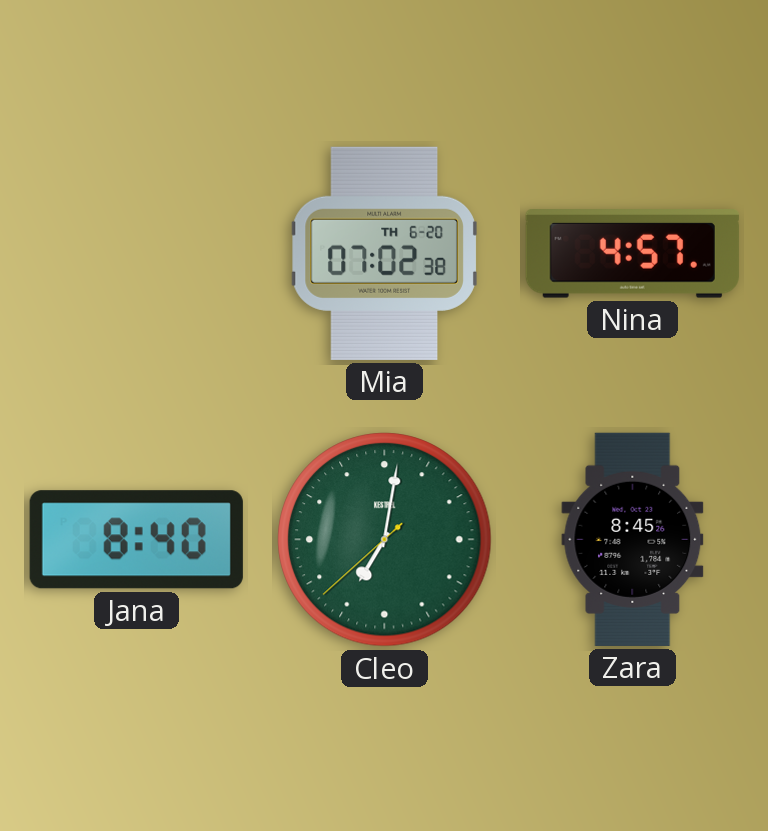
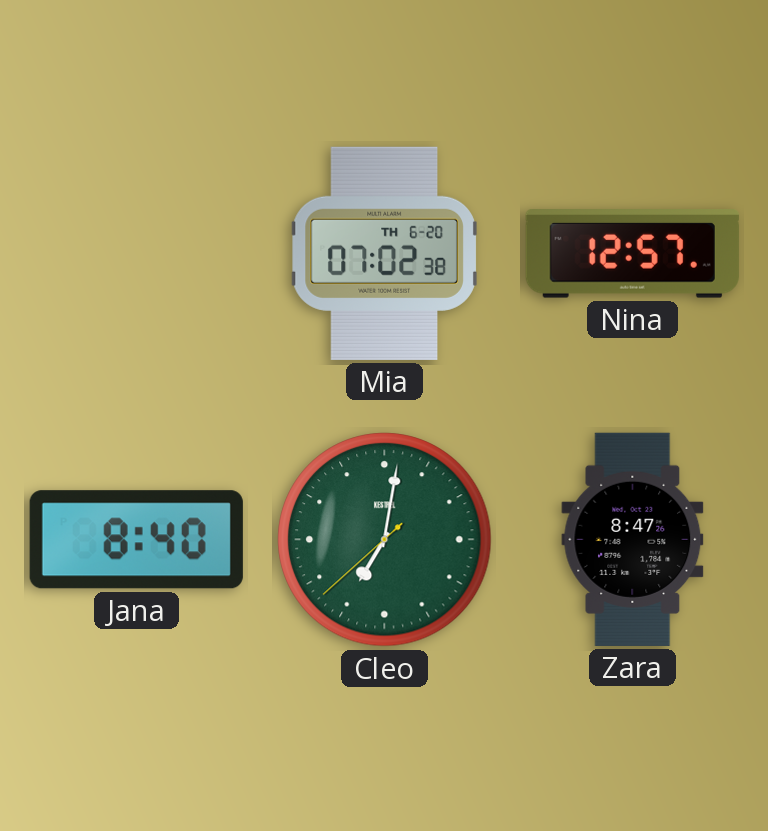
Nina: 4:57 -> 12:57 (632, 254)
Zara: 8:45 -> 8:47 (633, 539)
